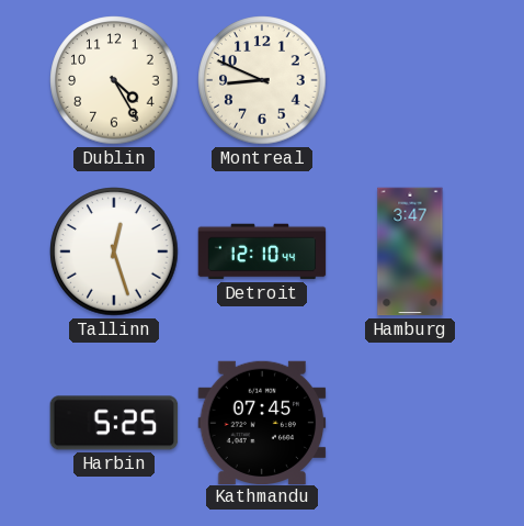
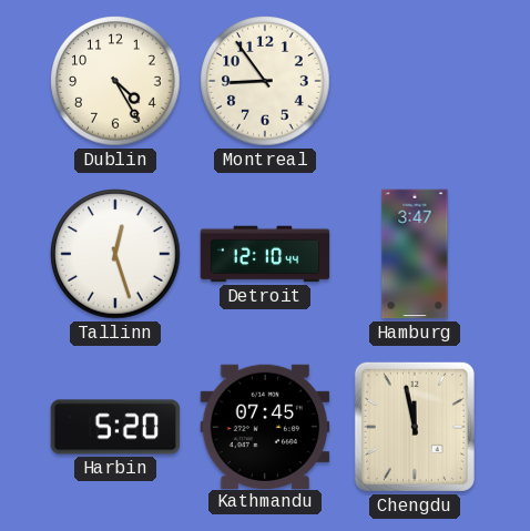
Montreal: 8:49 -> 8:54 (265, 81)
Harbin: 5:25 -> 5:20 (115, 427)
Chengdu: none -> 11:58 (415, 427)
